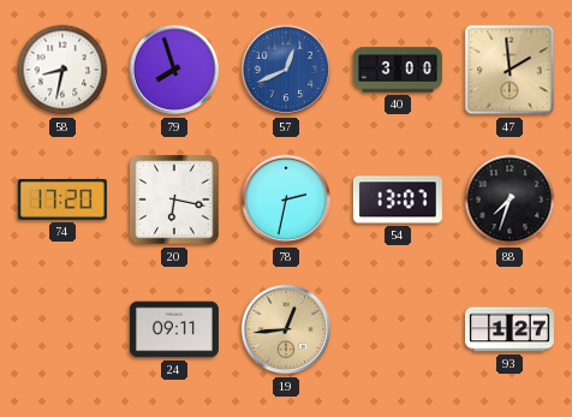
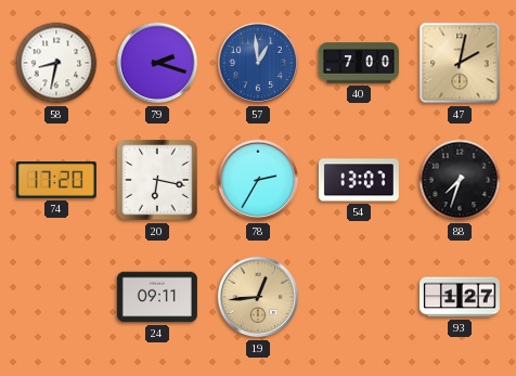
79: 7:57 -> 2:18 (157, 63)
57: 12:41 -> 12:59 (258, 63)
40: 3:00 -> 7:00 (359, 63)
47: 1:59 -> 2:02 (460, 63)
78: 2:32 -> 2:35 (258, 180)
